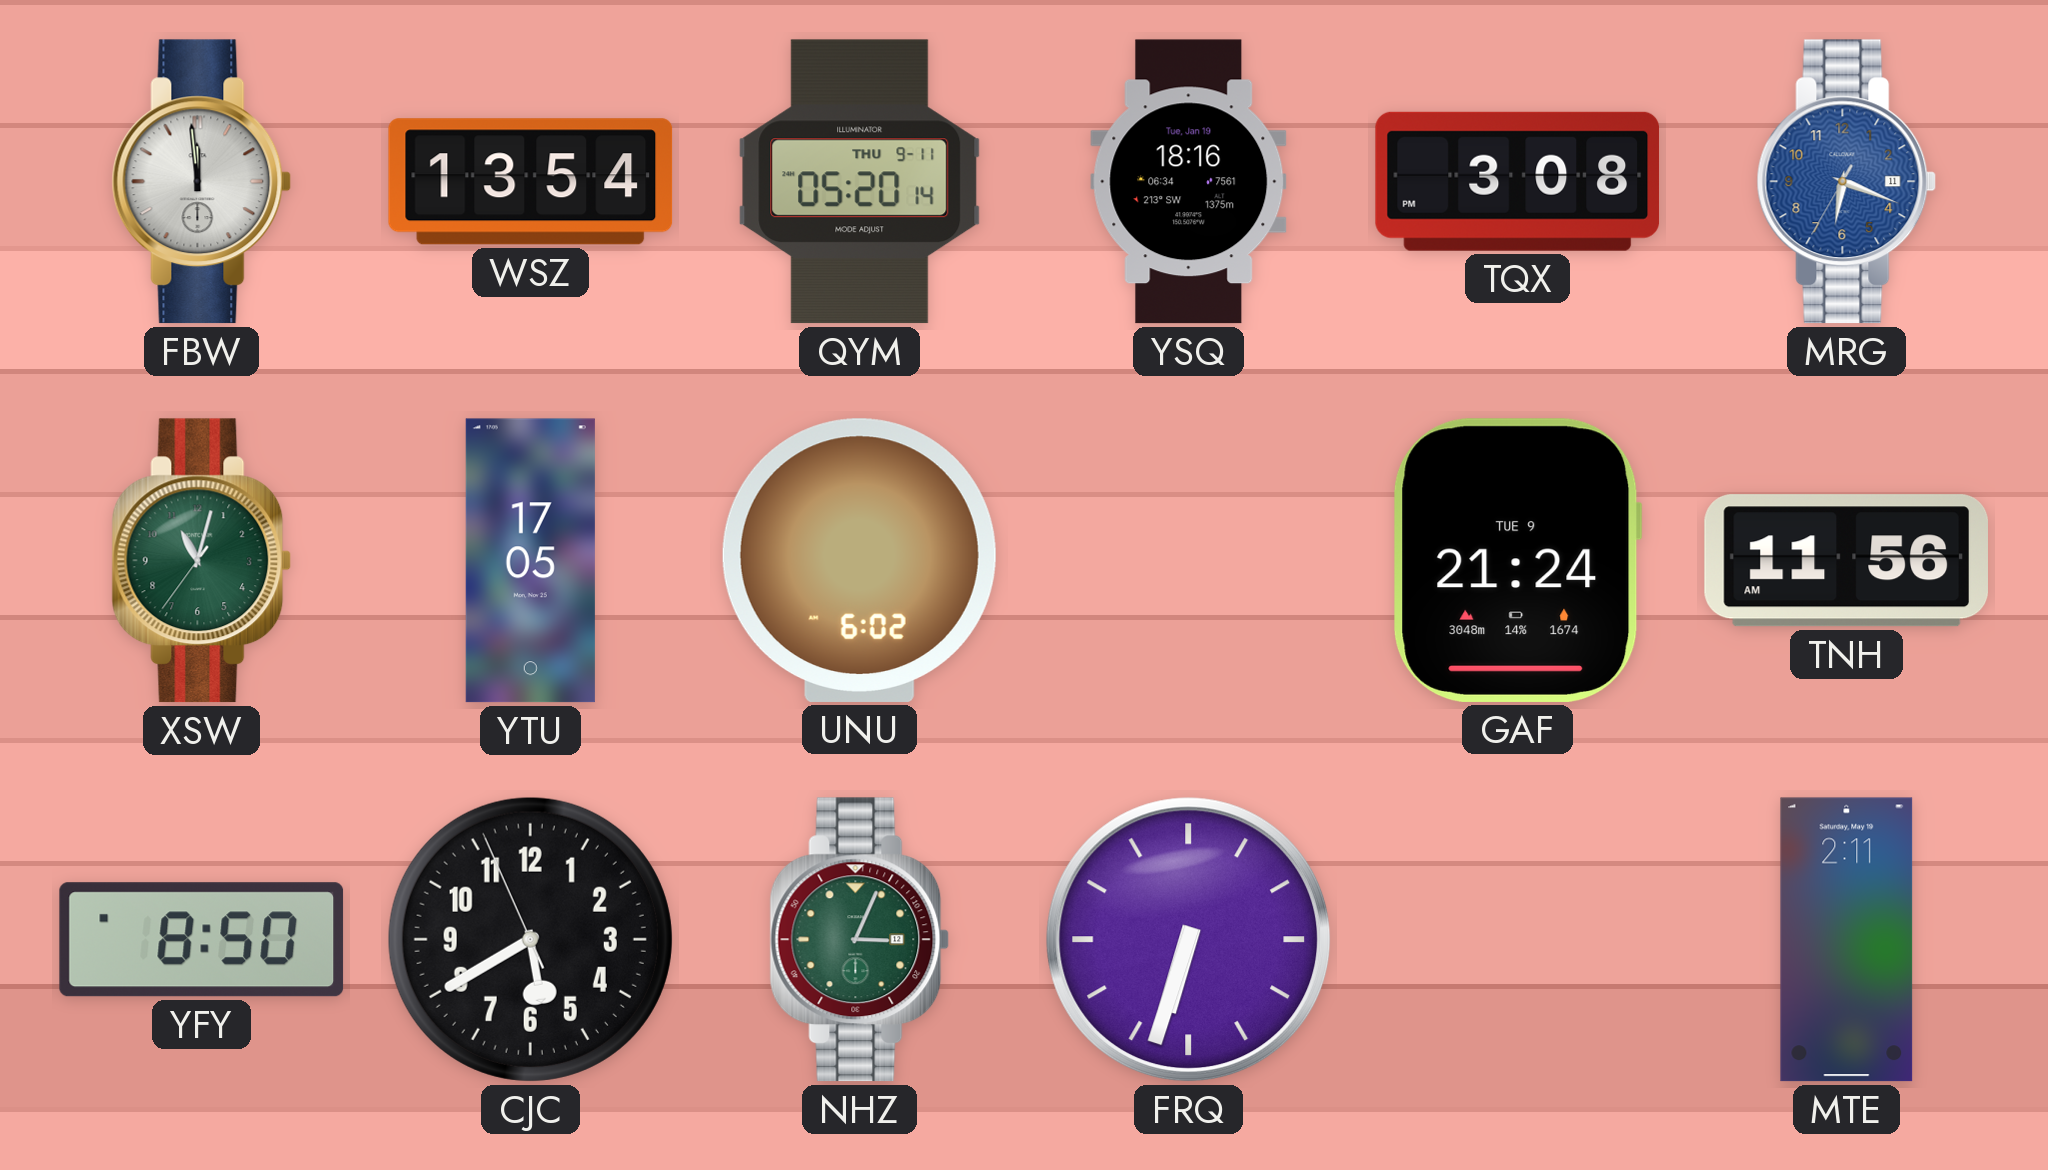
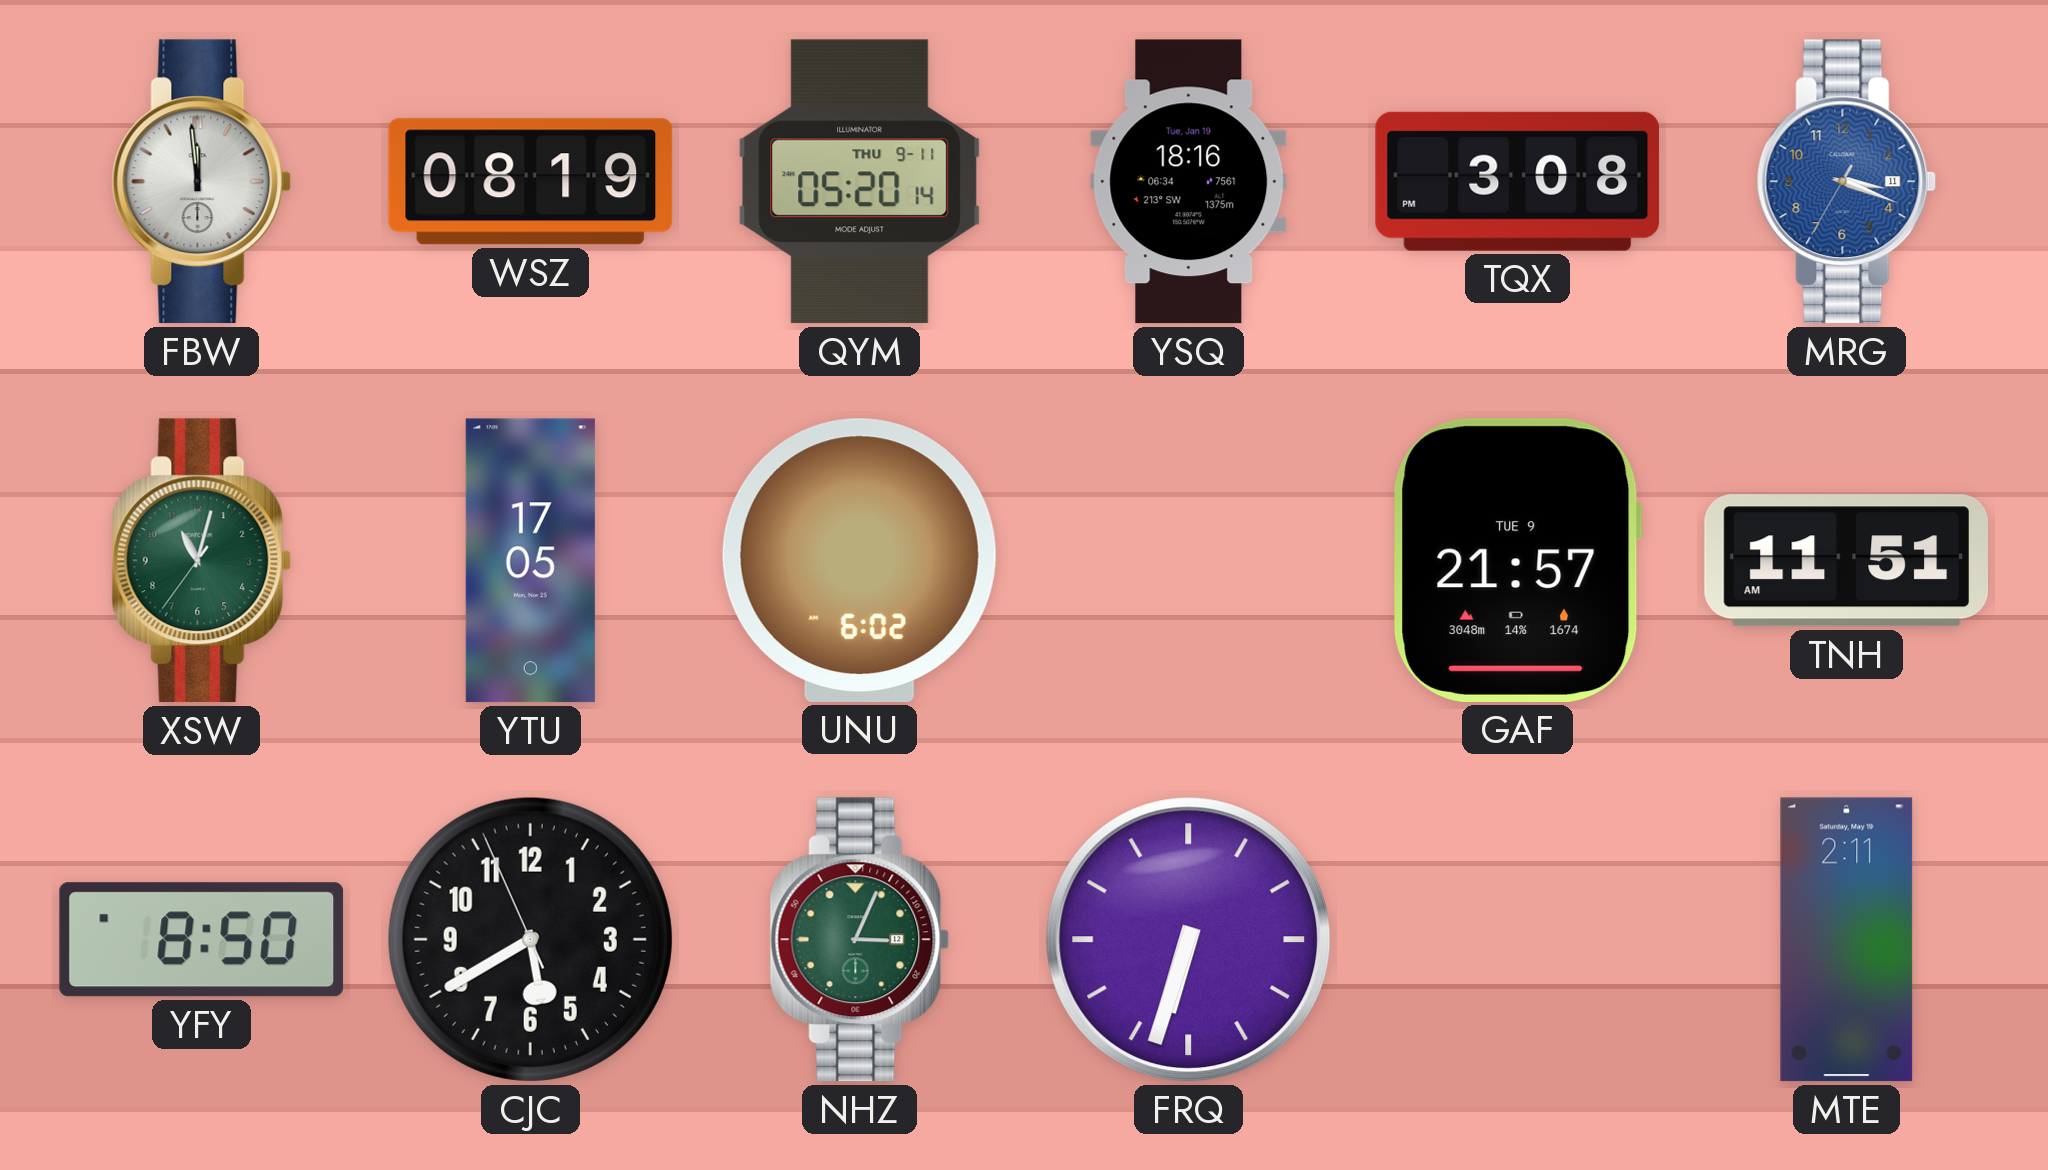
WSZ: 13:54 -> 08:19 (531, 182)
MRG: 6:18 -> 3:18 (1847, 182)
GAF: 21:24 -> 21:57 (1517, 560)
TNH: 11:56 -> 11:51 (1846, 561)
